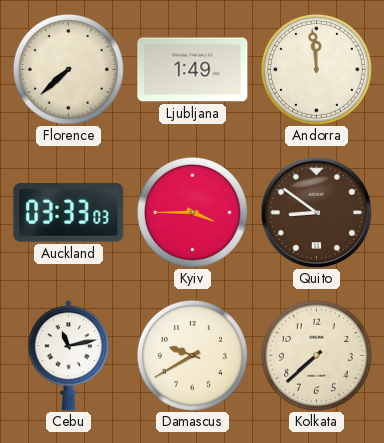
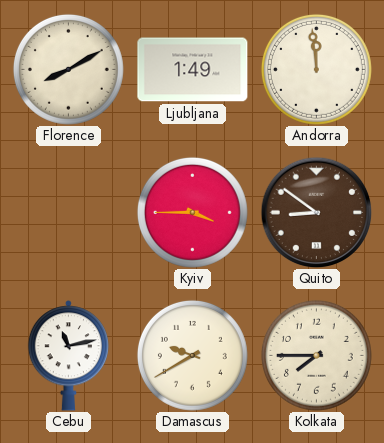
Florence: 7:38 -> 8:10 (68, 69)
Auckland: 03:33 -> none (69, 213)
Kolkata: 7:38 -> 7:45 (316, 355)
